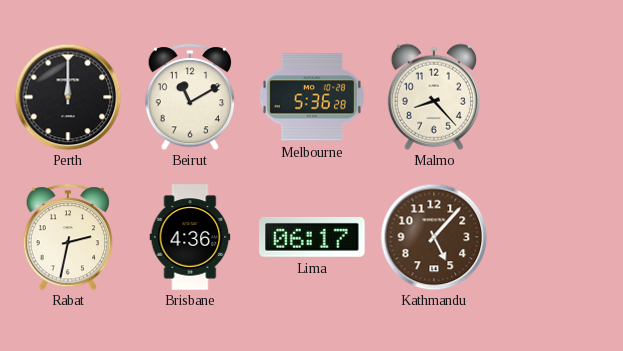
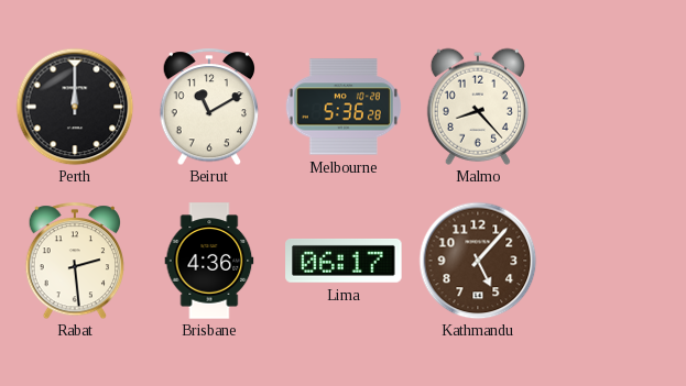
Rabat: 2:32 -> 2:29 (75, 261)
